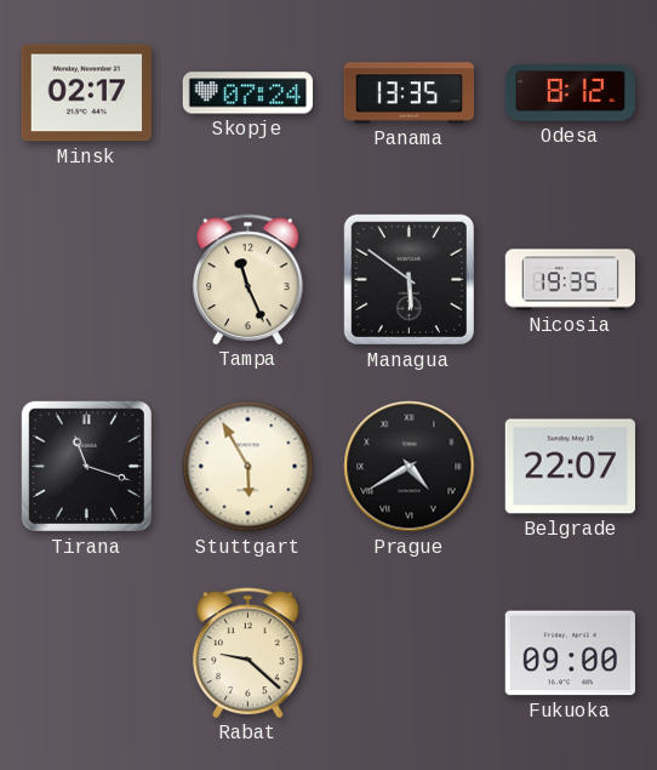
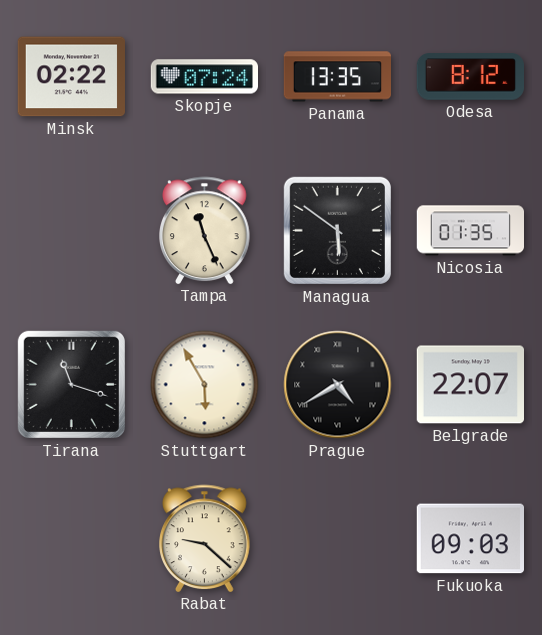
Minsk: 02:17 -> 02:22 (71, 77)
Nicosia: 19:35 -> 01:35 (471, 231)
Fukuoka: 09:00 -> 09:03 (470, 539)
